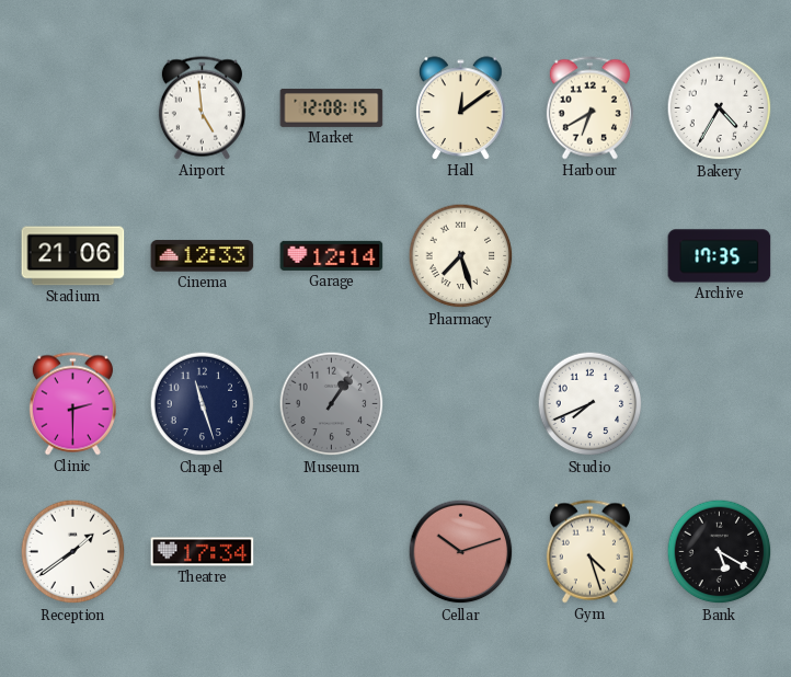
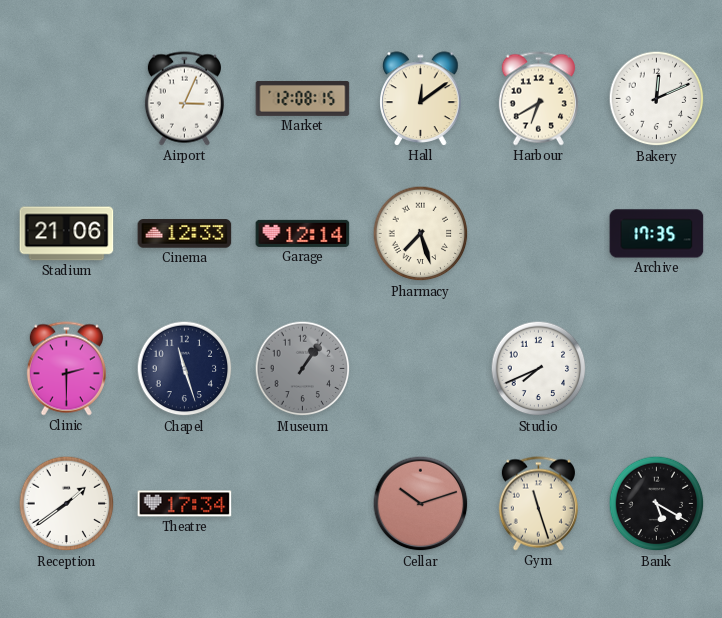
Airport: 4:59 -> 3:04 (184, 99)
Bakery: 4:35 -> 12:11 (657, 99)
Gym: 4:27 -> 11:27 (538, 504)
